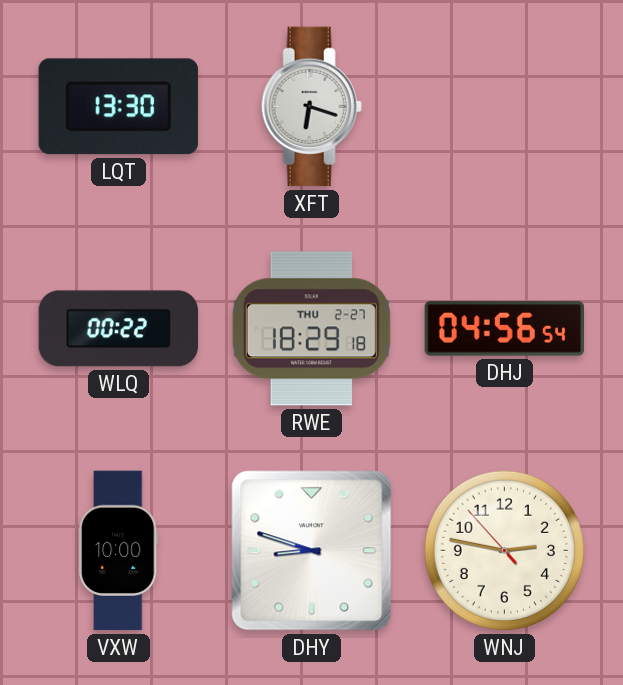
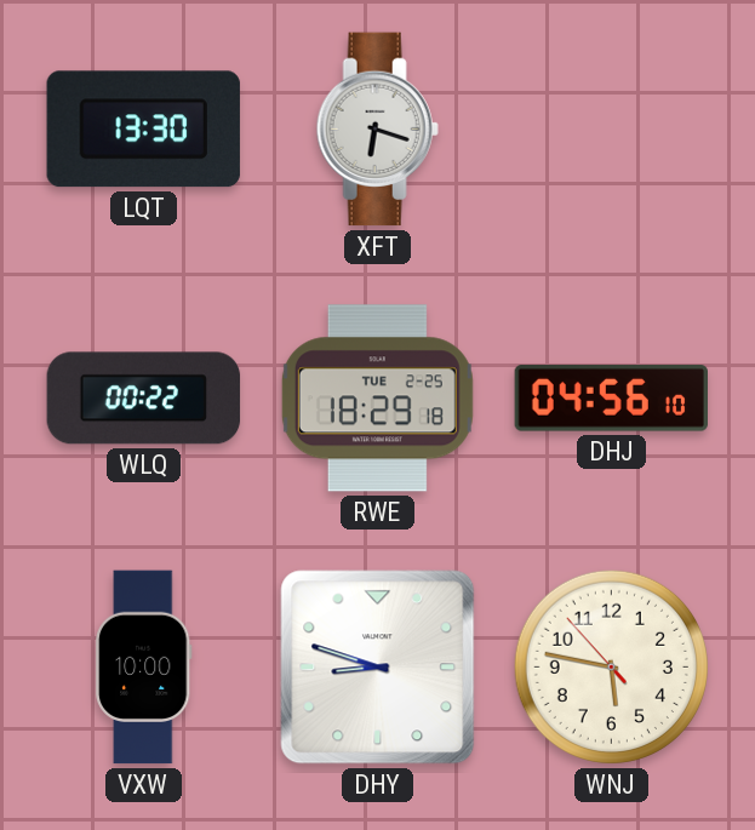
RWE date: THU 2-27 -> TUE 2-25 (377, 399)
DHJ: 04:56:54 -> 04:56:10 (612, 399)
WNJ: 2:46 -> 5:46 (611, 666)
